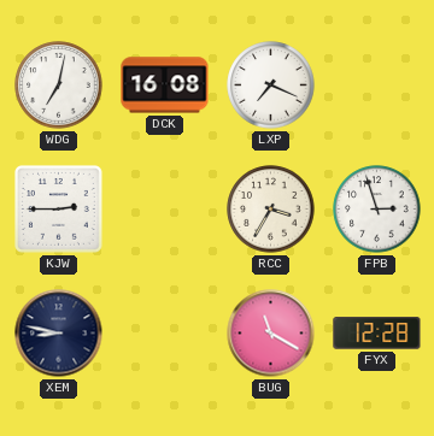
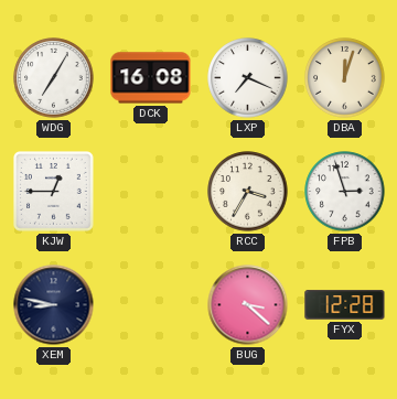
WDG: 7:02 -> 7:05 (54, 78)
DBA: none -> 12:03 (345, 78)
KJW: 2:45 -> 12:45 (54, 192)
BUG: 11:20 -> 3:22 (248, 305)
